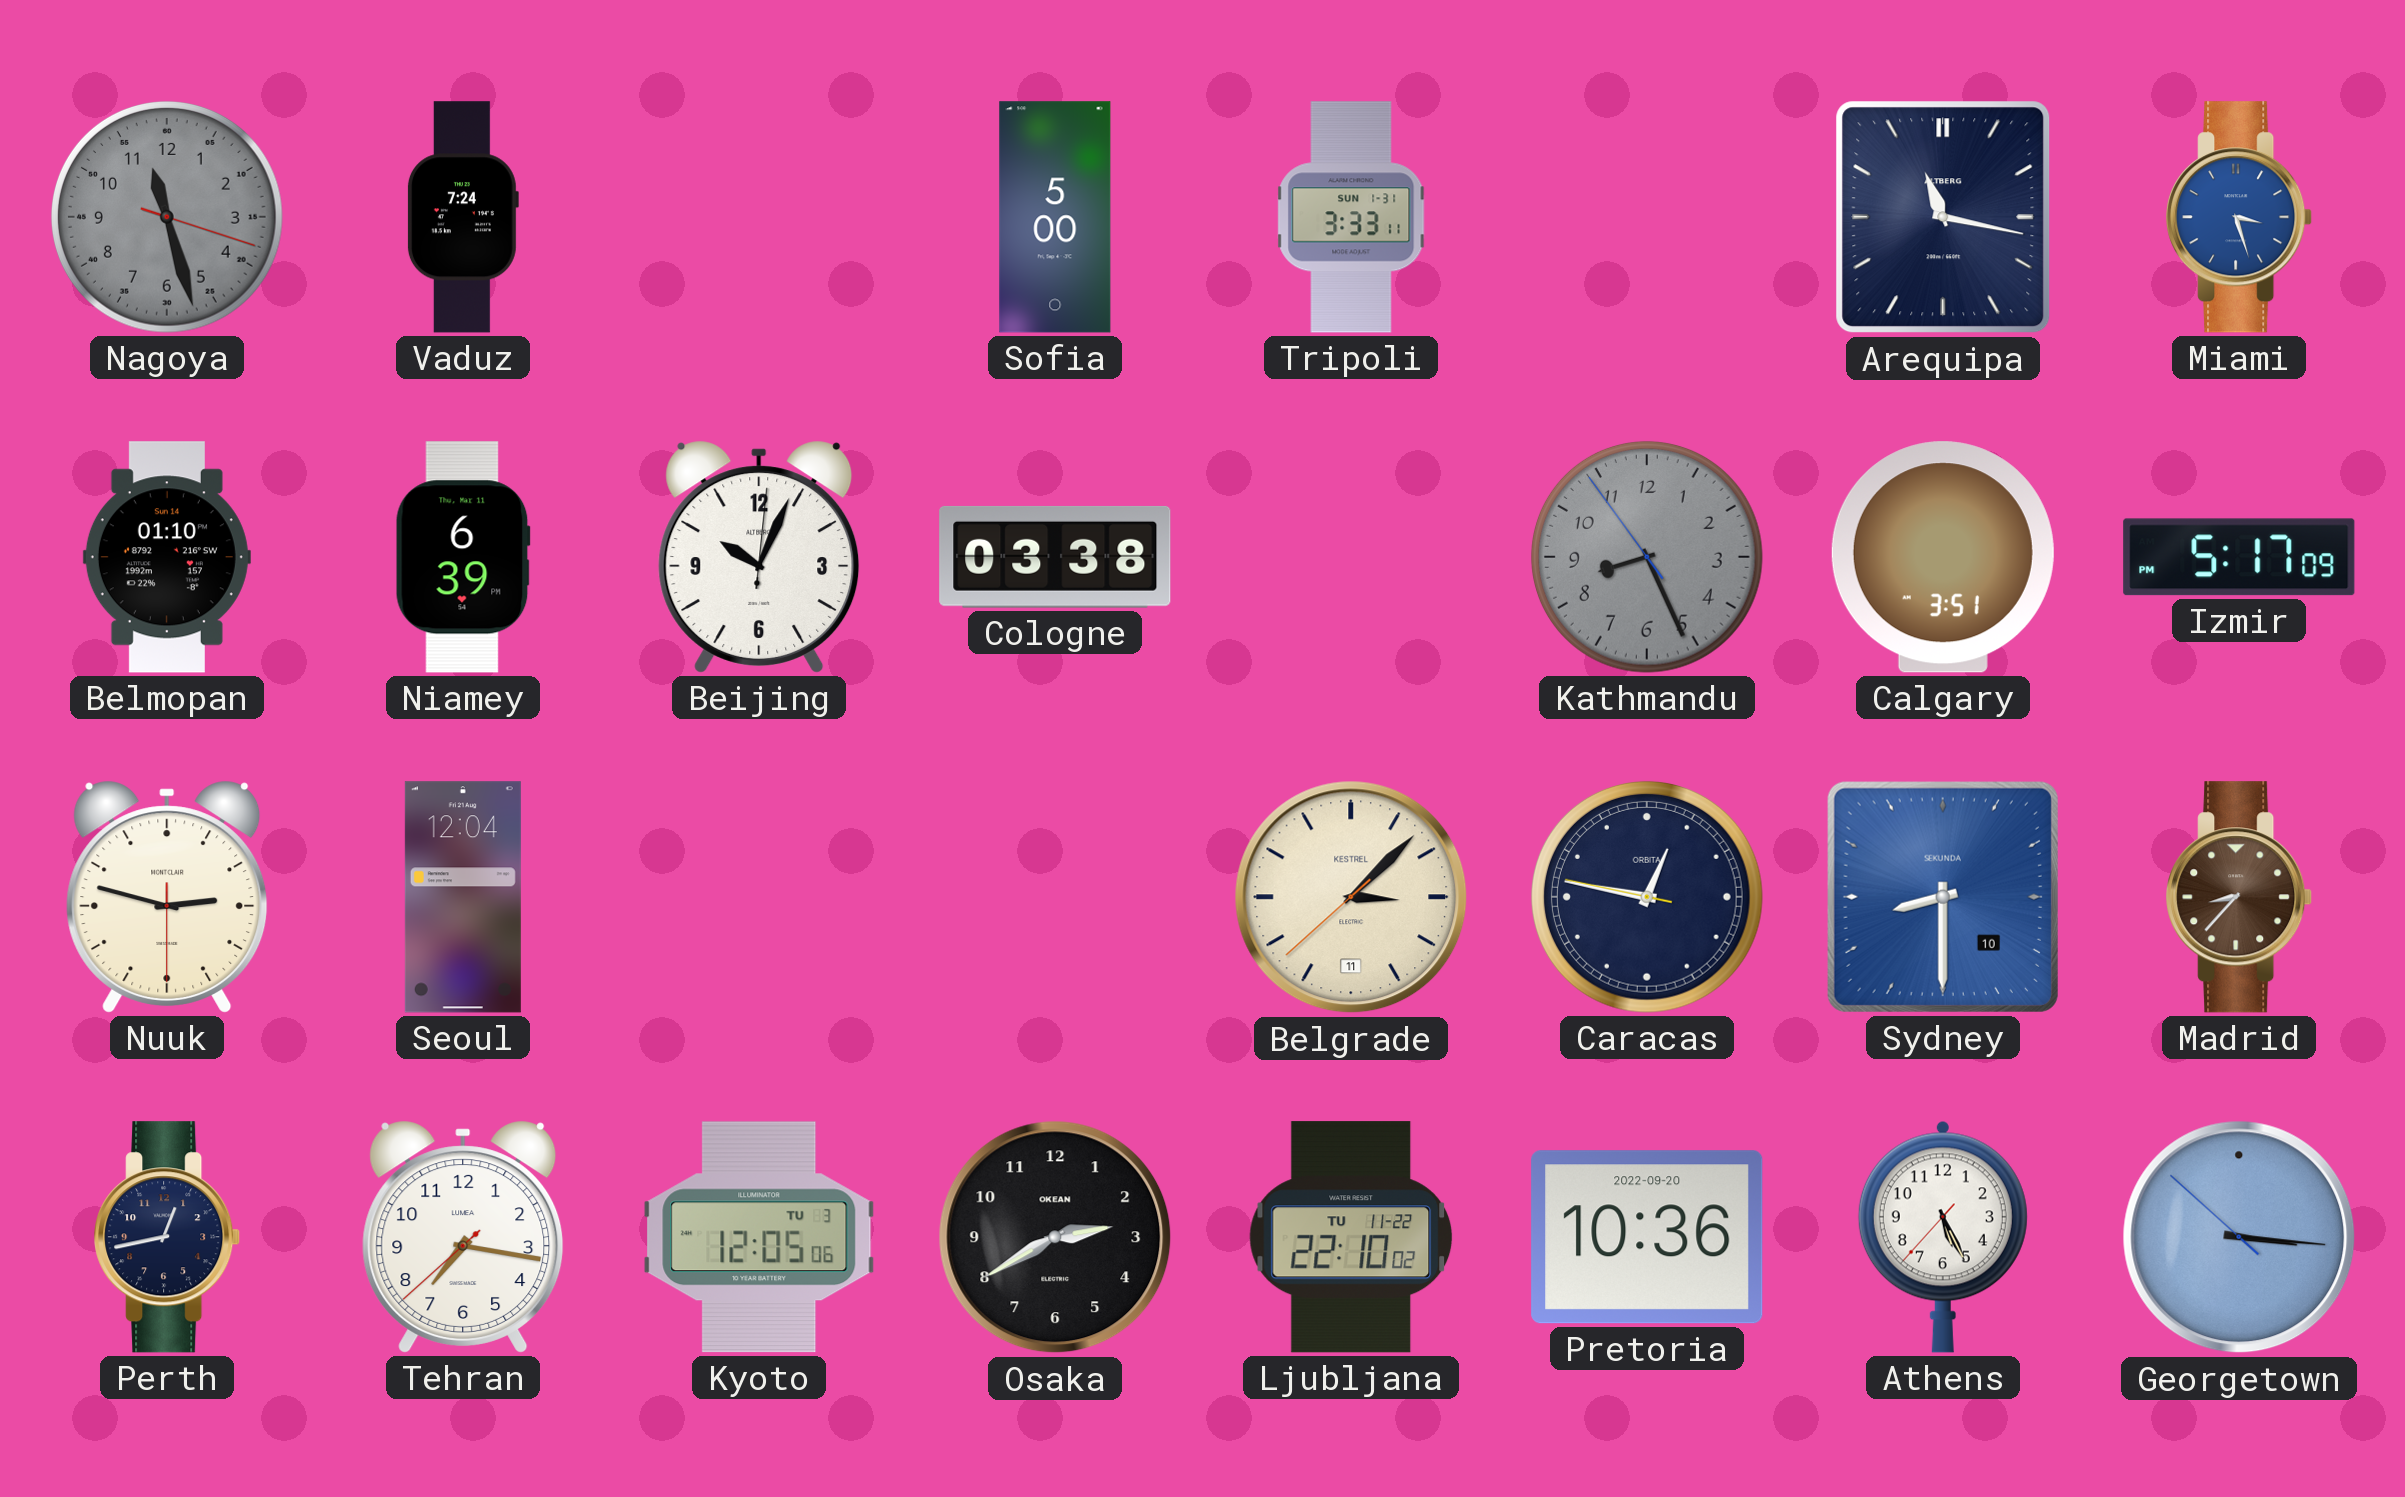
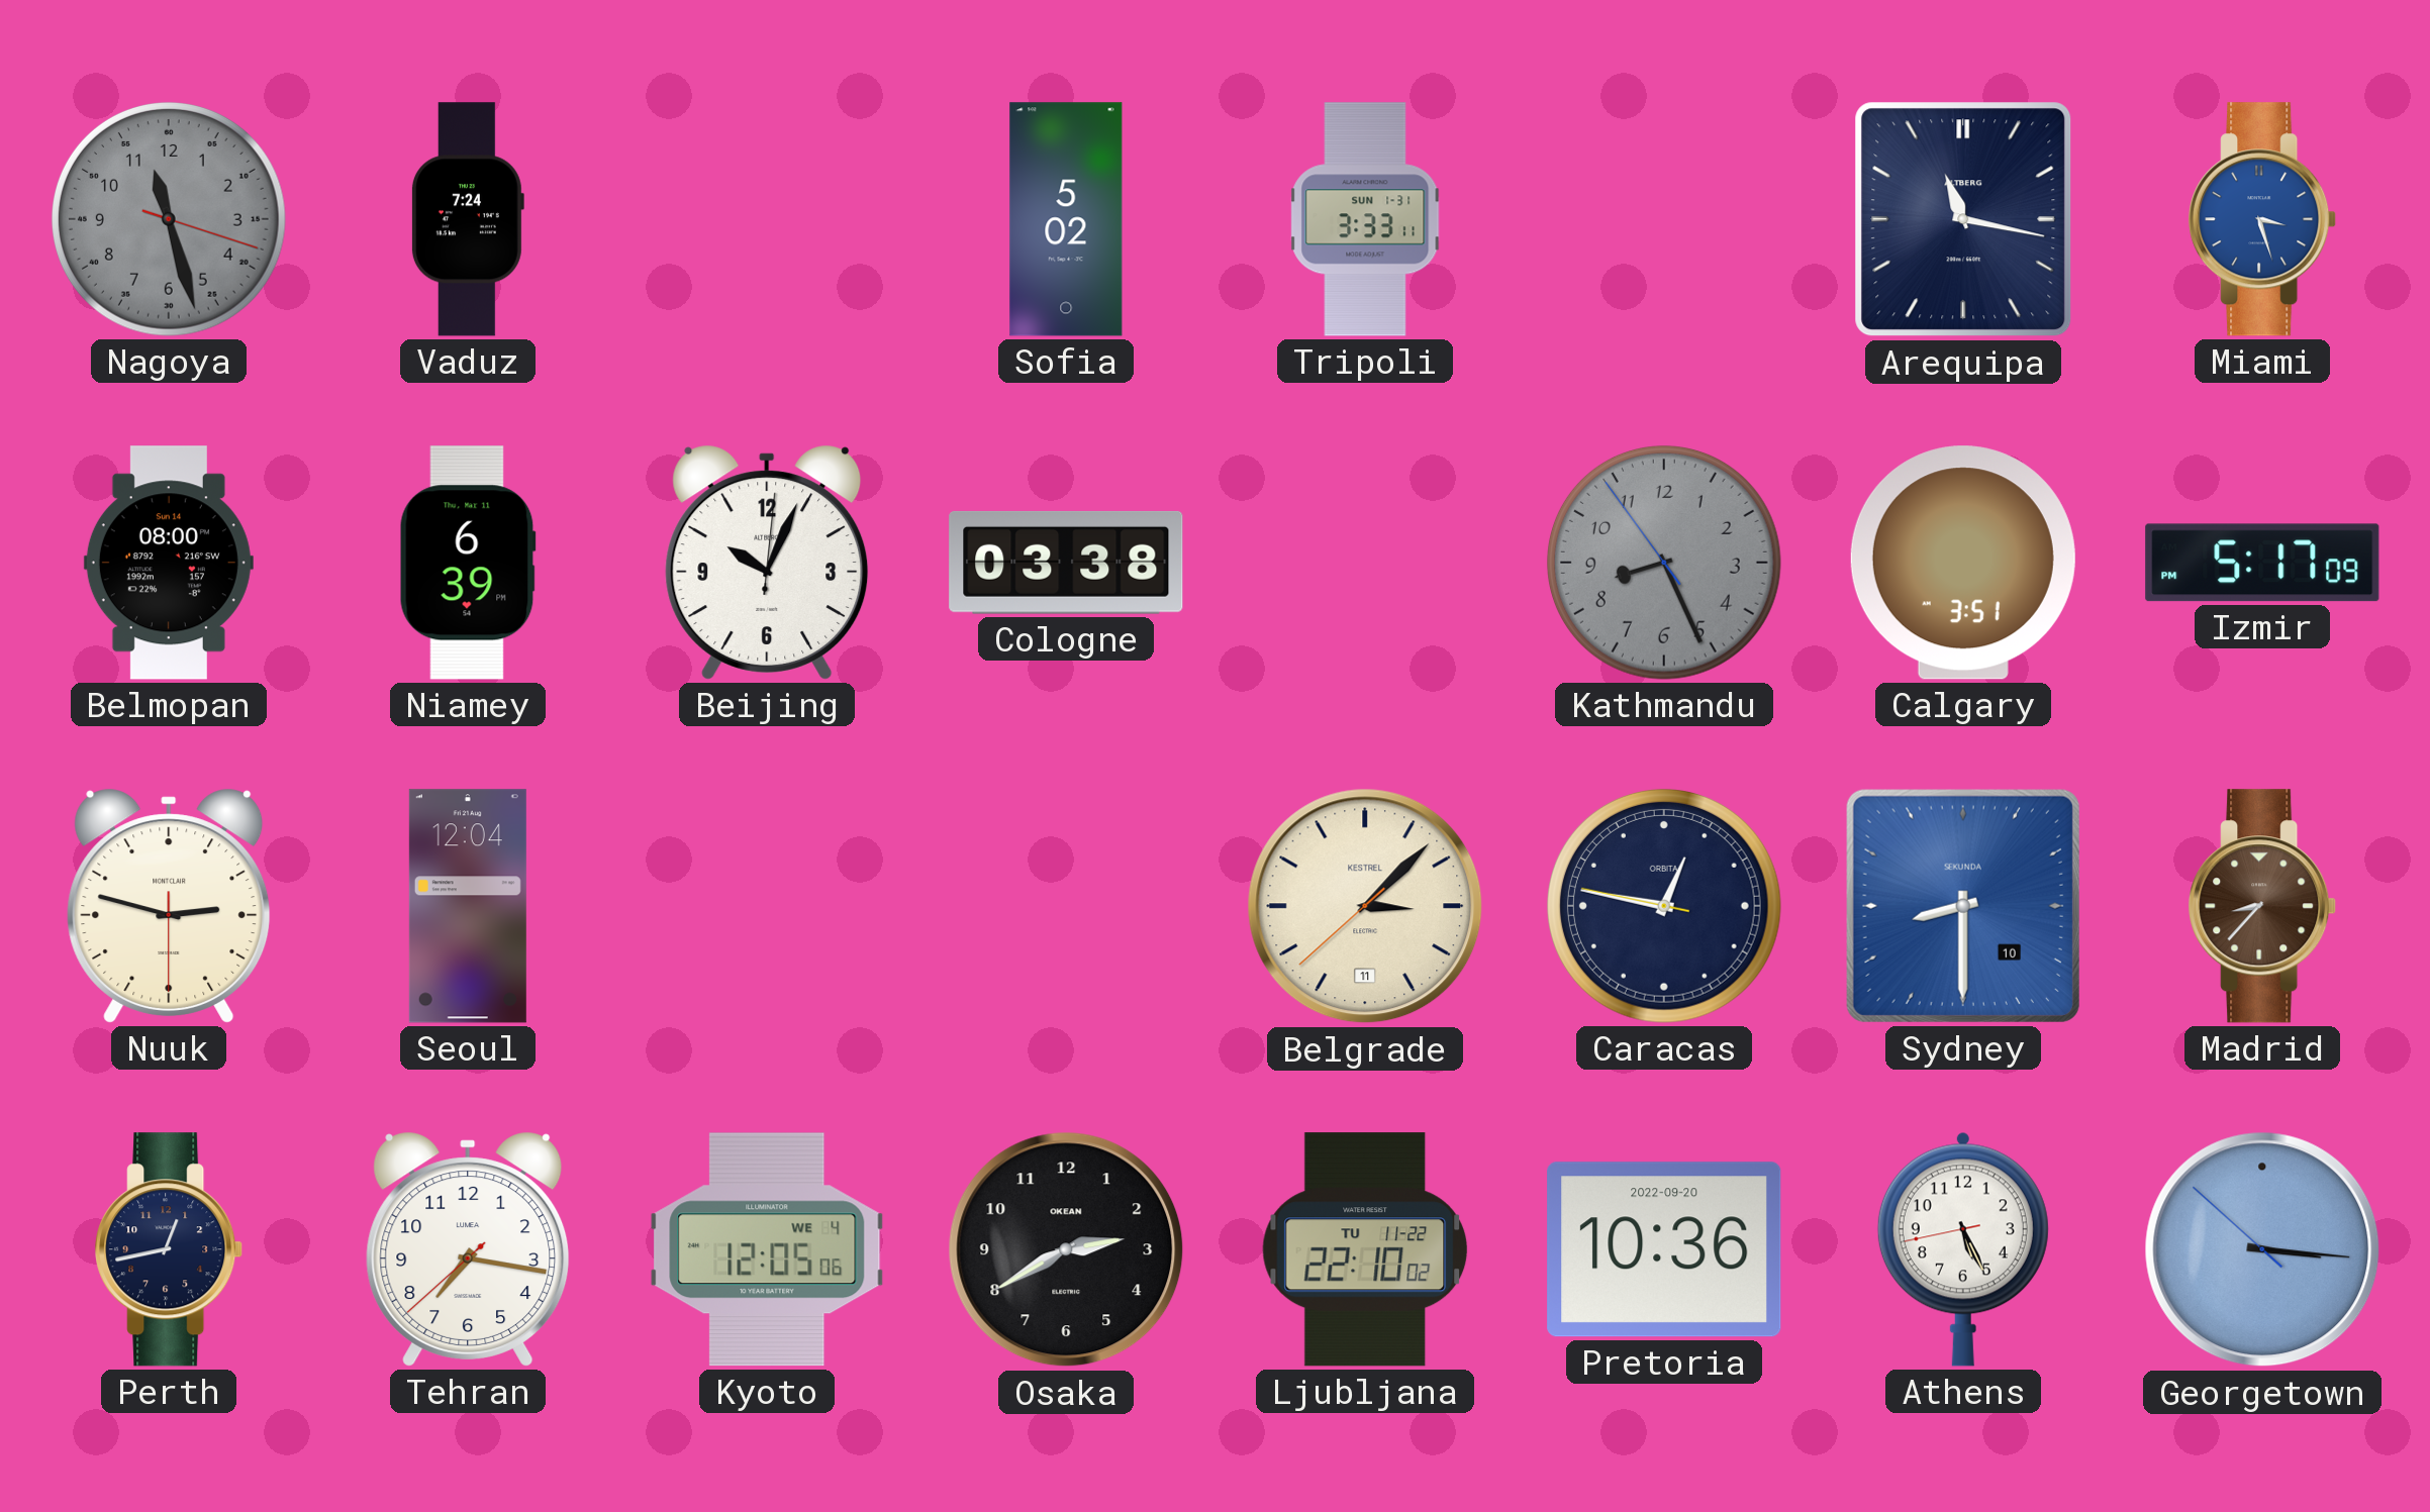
Sofia: 5:00 -> 5:02 (1066, 219)
Belmopan: 01:10 -> 08:00 (169, 563)
Kyoto date: TU 3 -> WE 4 (767, 1249)
Athens: 5:25:37 -> 5:25:43 (1963, 1249)
